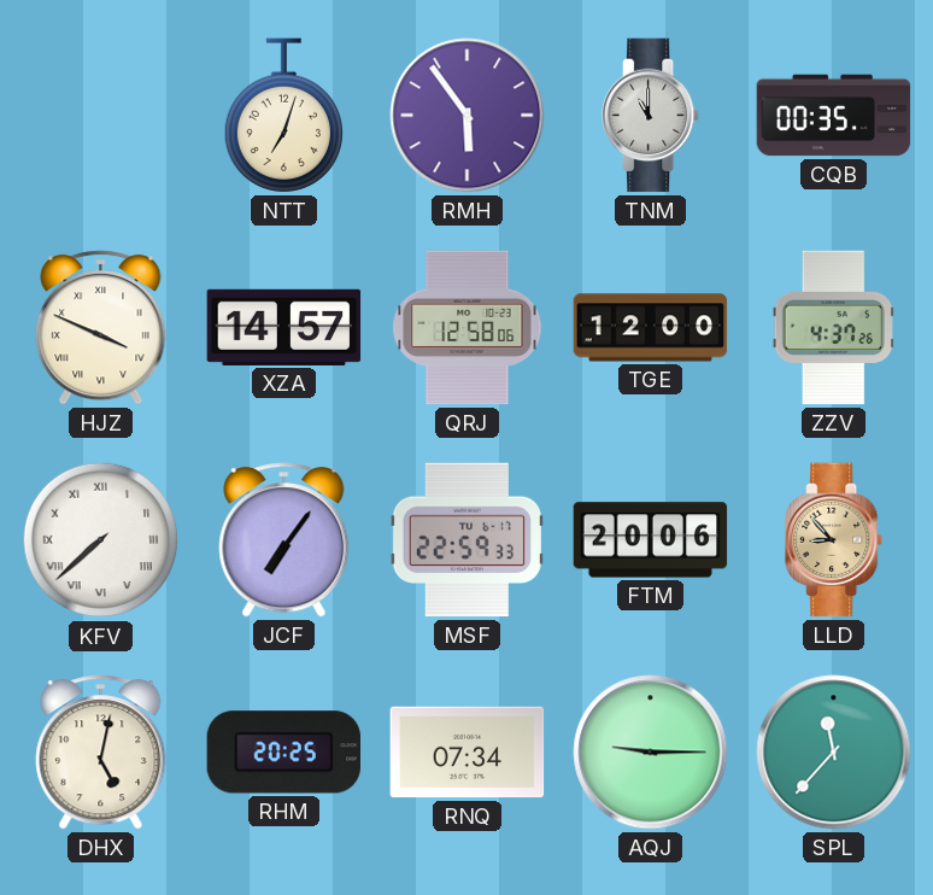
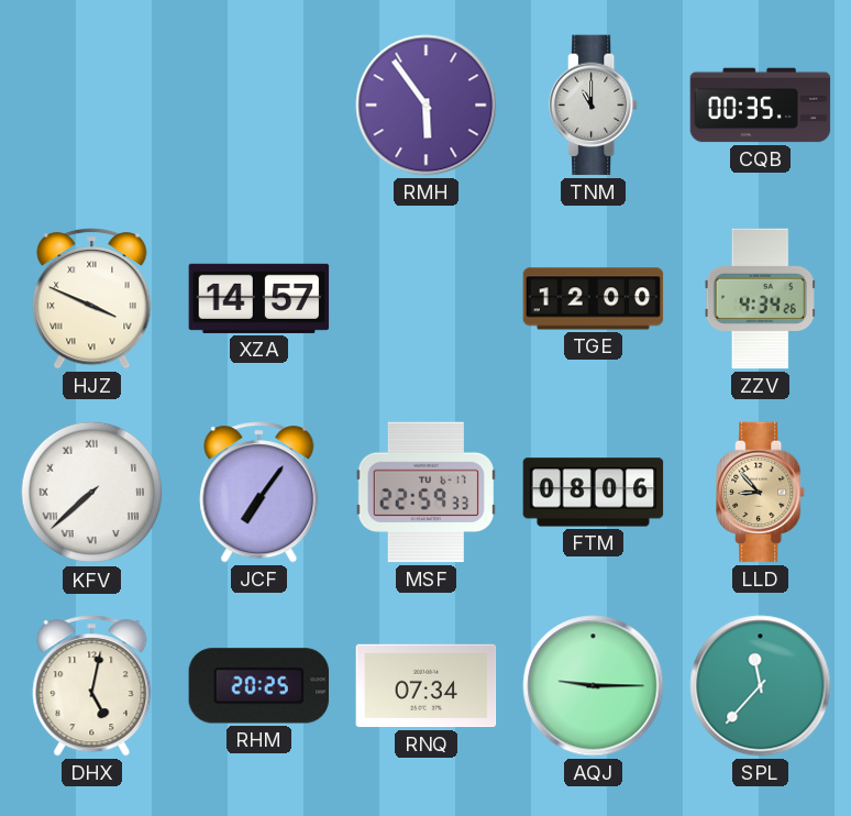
NTT: 7:03 -> none (283, 116)
QRJ: 12:58 -> none (468, 328)
ZZV: 4:37 -> 4:34 (760, 299)
FTM: 20:06 -> 08:06 (594, 493)
